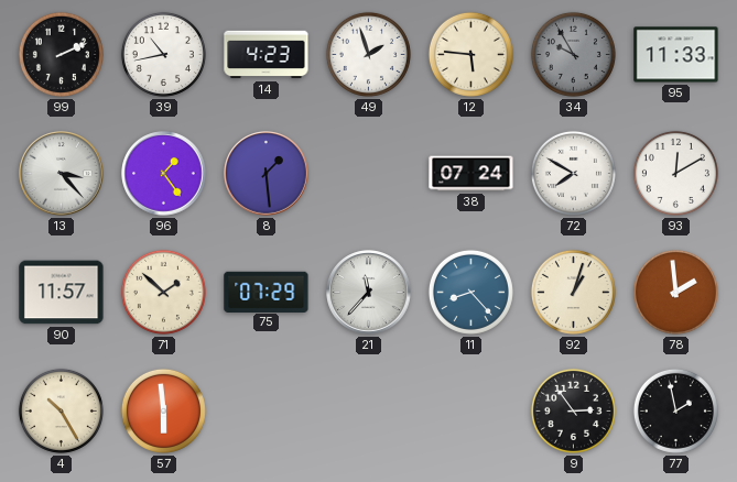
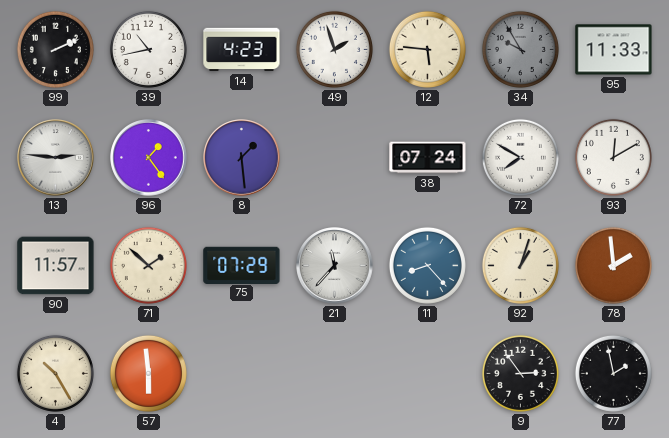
13: 3:23 -> 2:46 (56, 158)
